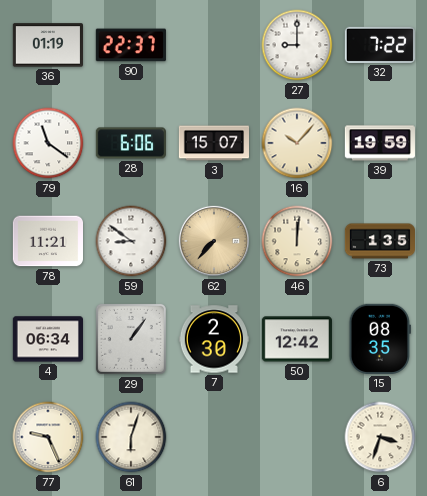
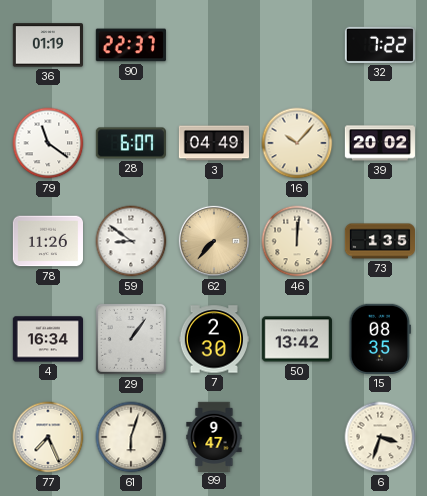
27: 9:00 -> none (297, 45)
28: 6:06 -> 6:07 (131, 143)
3: 15:07 -> 04:49 (213, 143)
39: 19:59 -> 20:02 (379, 143)
78: 11:21 -> 11:26 (47, 241)
4: 06:34 -> 16:34 (47, 339)
50: 12:42 -> 13:42 (297, 339)
77: 9:26 -> 7:26 (48, 437)
99: none -> 9:47 (214, 436)
